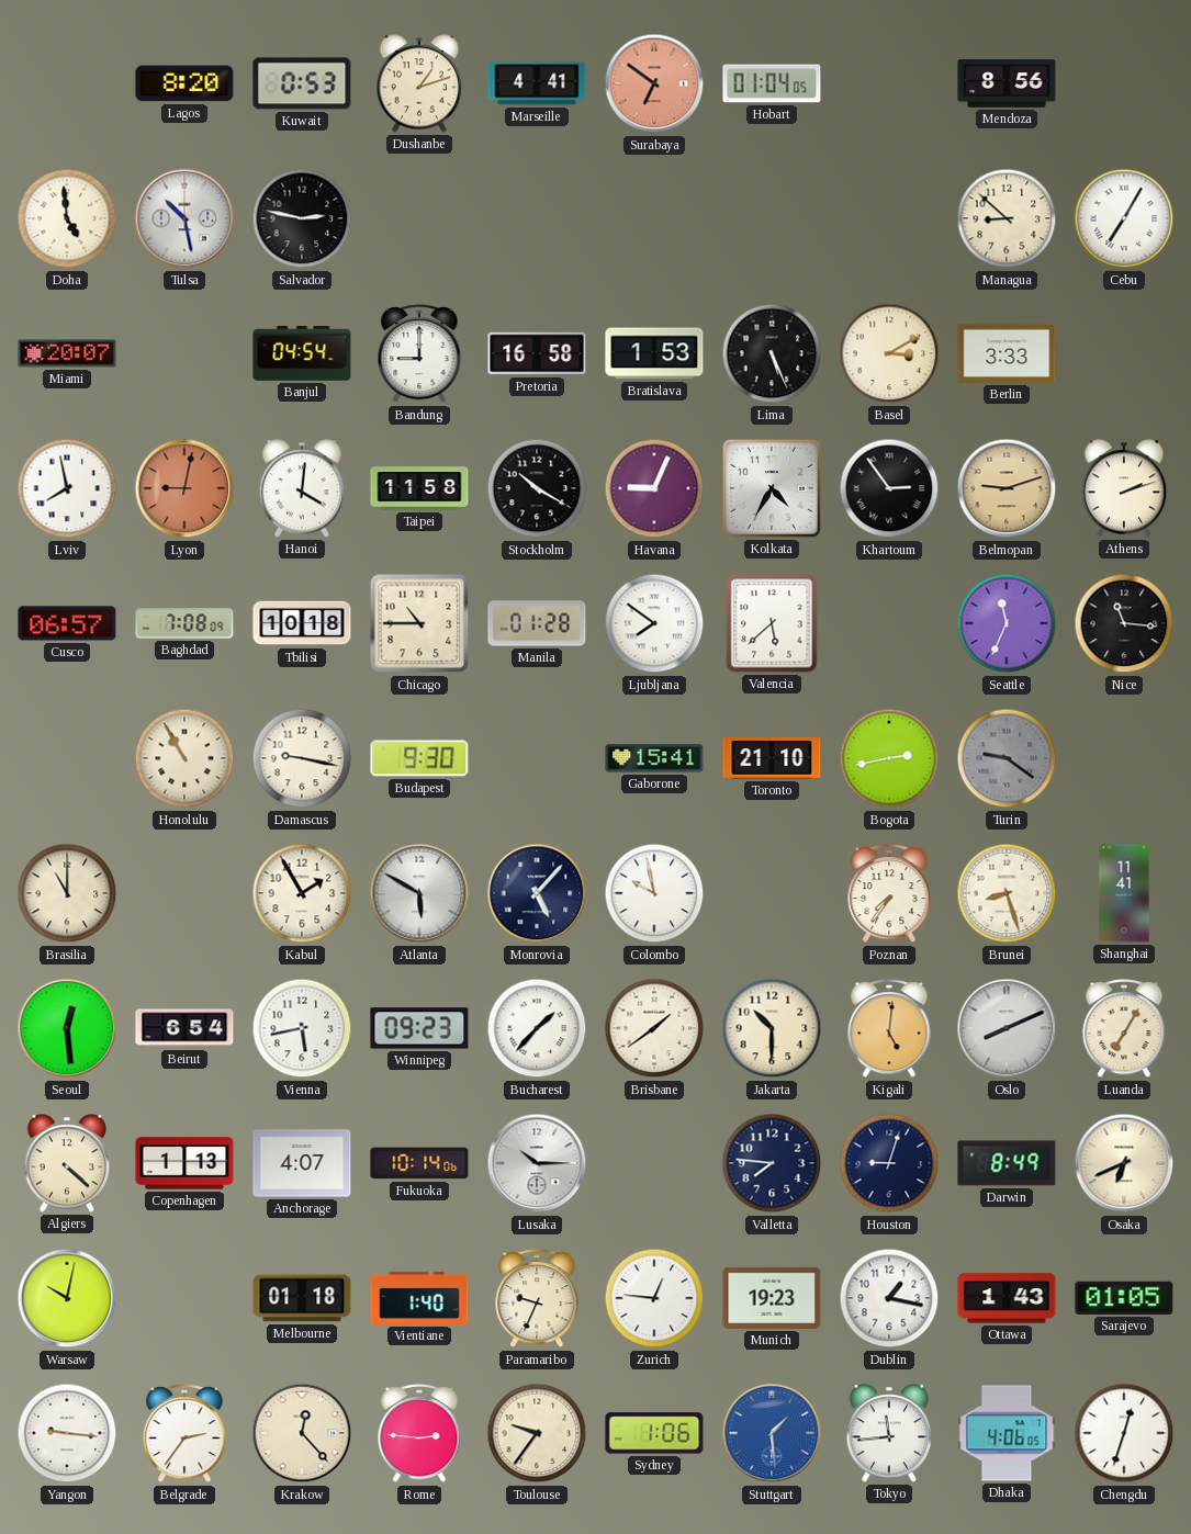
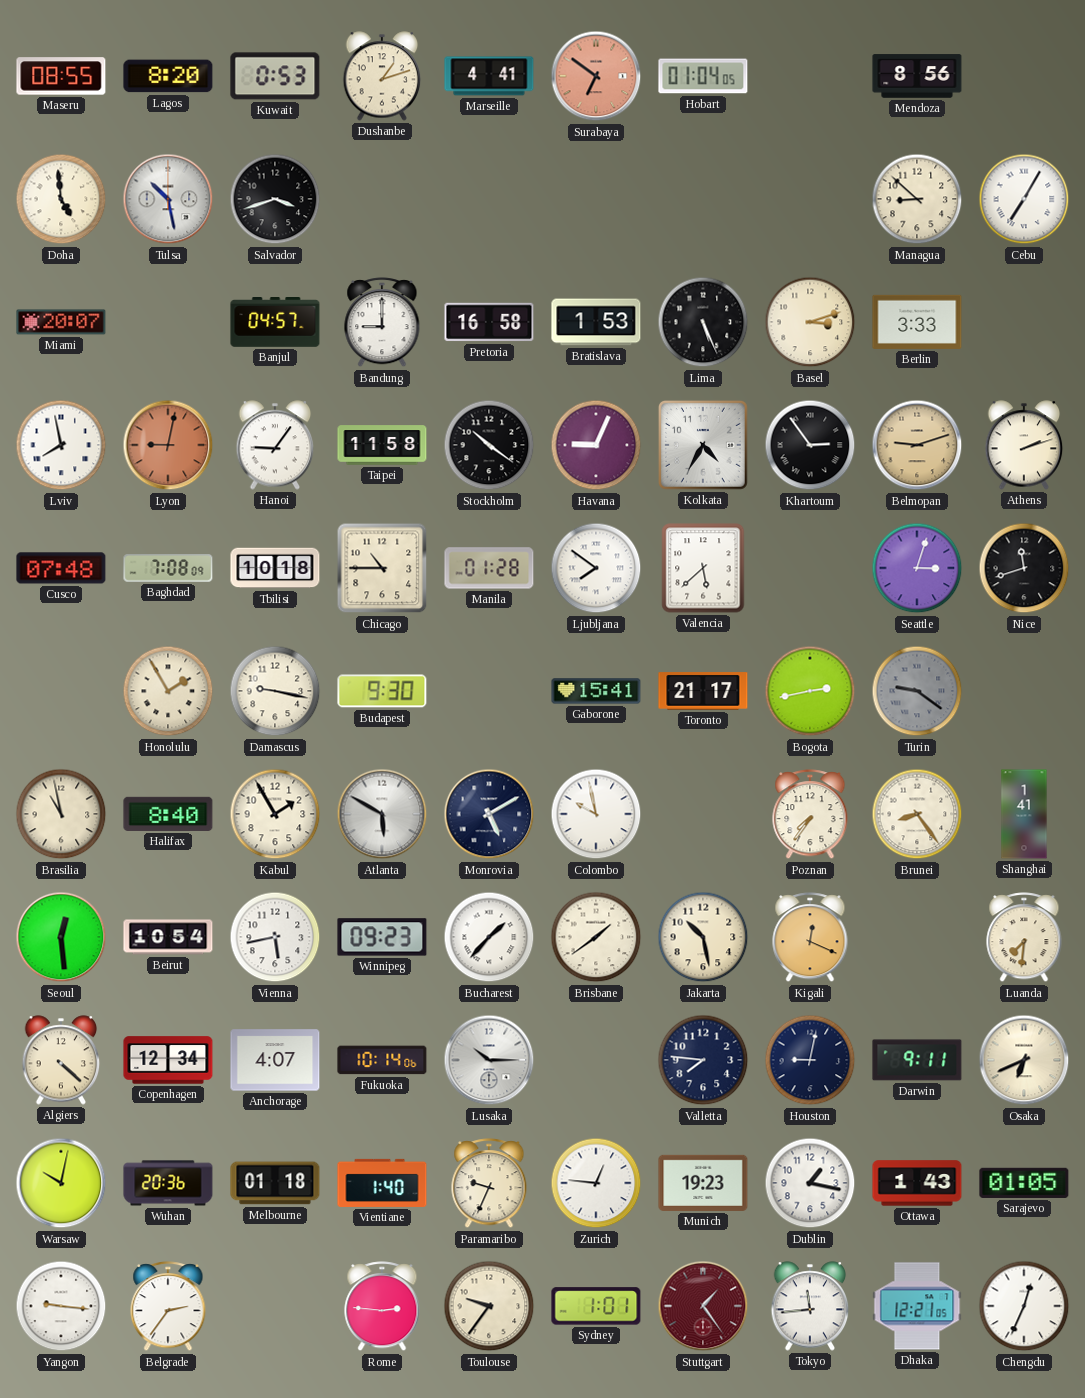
Maseru: none -> 08:55 (61, 76)
Salvador: 2:47 -> 3:42 (275, 199)
Banjul: 04:54 -> 04:57 (275, 323)
Basel: 3:10 -> 3:12 (810, 322)
Hanoi: 4:01 -> 9:06 (275, 445)
Stockholm: 10:20 -> 10:21 (489, 445)
Cusco: 06:57 -> 07:48 (61, 568)
Seattle: 11:34 -> 3:03 (917, 568)
Nice: 11:16 -> 11:42 (1024, 568)
Honolulu: 10:55 -> 1:55 (168, 691)
Toronto: 21:10 -> 21:17 (703, 691)
Brasilia: 11:00 -> 10:58 (61, 814)
Halifax: none -> 8:40 (168, 814)
Monrovia: 5:07 -> 5:10 (489, 814)
Brunei: 8:27 -> 8:24 (917, 814)
Shanghai: 11:41 -> 1:41 (1024, 814)
Beirut: 6:54 -> 10:54 (168, 937)
Jakarta: 10:30 -> 10:28 (703, 937)
Kigali: 5:01 -> 12:19 (810, 938)
Oslo: 8:11 -> none (1007, 1028)
Luanda: 7:05 -> 7:31 (1024, 938)
Copenhagen: 1:13 -> 12:34 (168, 1060)
Houston: 9:03 -> 9:02 (810, 1060)
Darwin: 8:49 -> 9:11 (917, 1060)
Wuhan: none -> 20:36 (168, 1183)
Krakow: 12:23 -> none (302, 1433)
Sydney: 1:06 -> 1:01 (596, 1306)
Stuttgart: 1:29 -> 1:24 (703, 1306)
Stuttgart dial: blue -> burgundy (703, 1306)
Dhaka: 4:06 -> 12:21 (917, 1306)
Chengdu: 12:33 -> 12:34 (1024, 1306)
